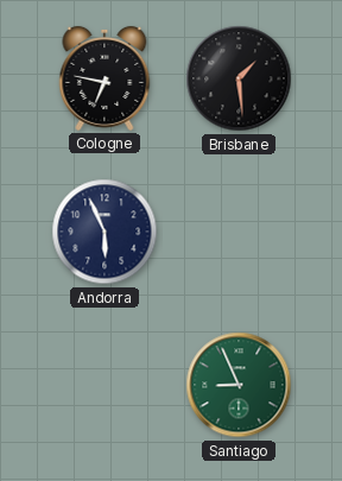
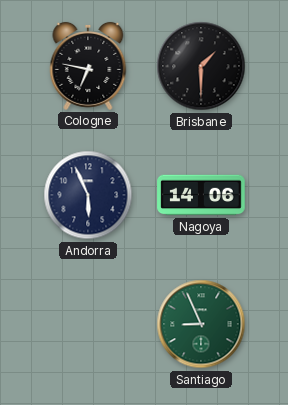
Brisbane: 1:29 -> 1:30 (201, 66)
Nagoya: none -> 14:06 (201, 195)
